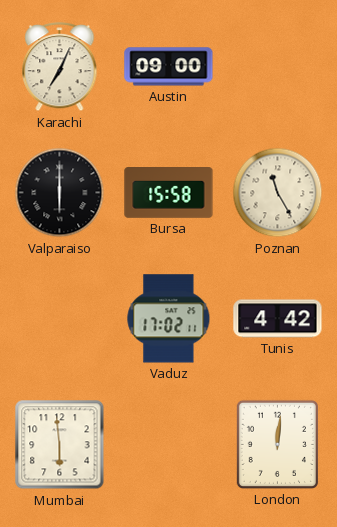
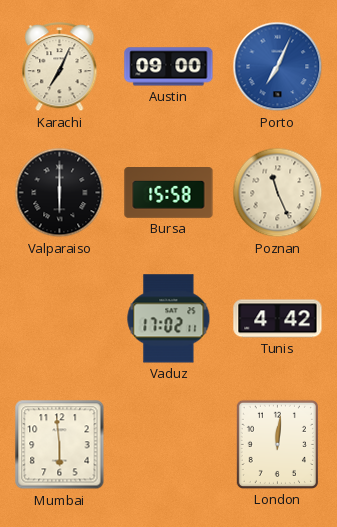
Porto: none -> 7:04 (278, 67)
Poznan: 11:25 -> 11:26 (278, 193)
